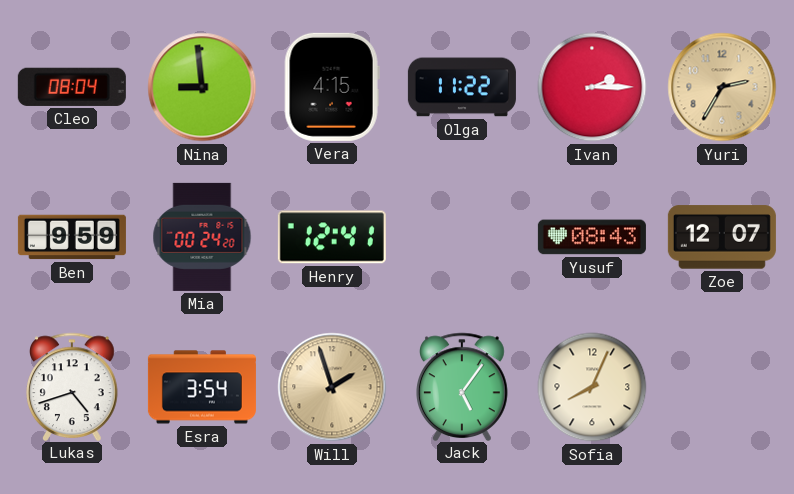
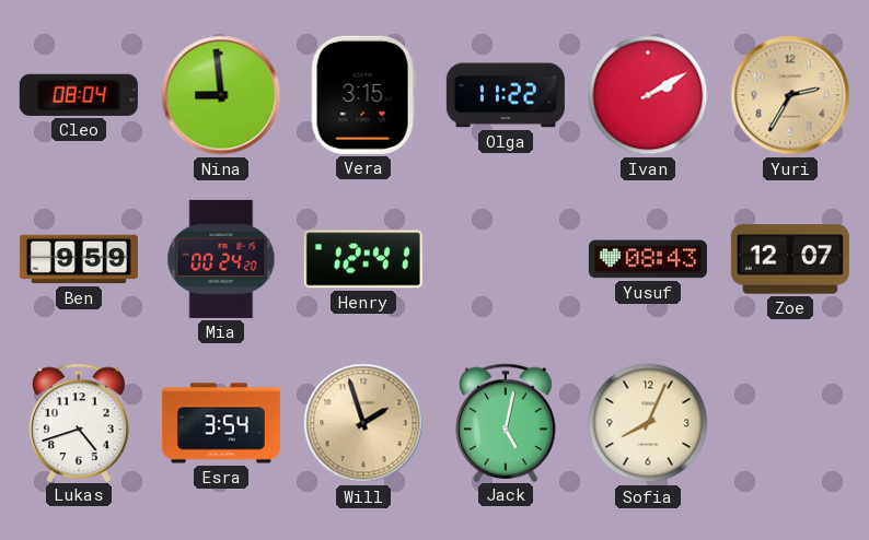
Vera: 4:15 -> 3:15 (363, 95)
Ivan: 2:15 -> 2:10 (648, 95)
Jack: 5:06 -> 5:02 (507, 422)
